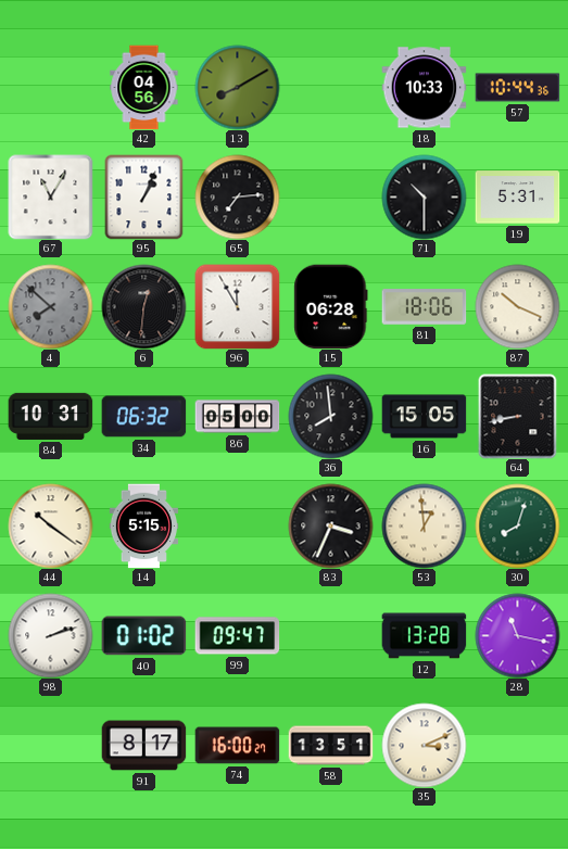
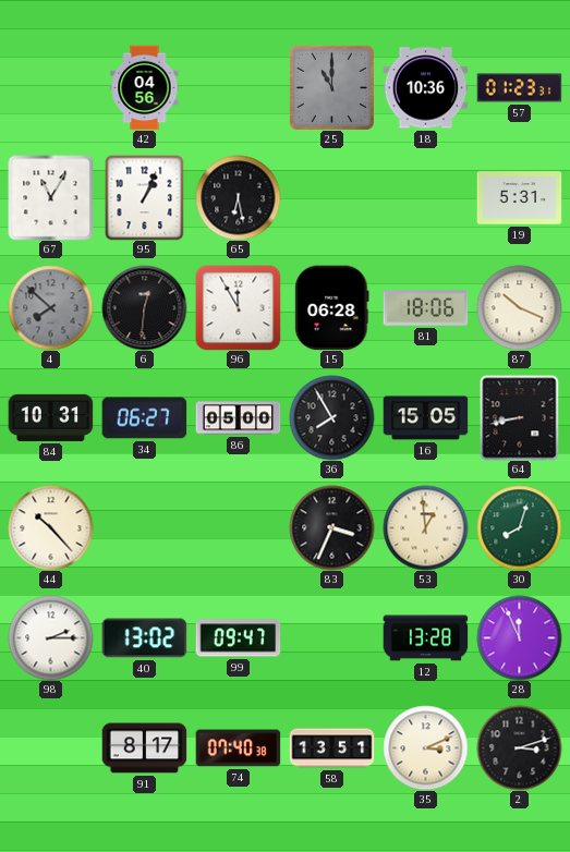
13: 8:10 -> none (237, 87)
25: none -> 11:00 (331, 87)
18: 10:33 -> 10:36 (425, 88)
57: 10:44 -> 01:23 (519, 88)
65: 7:14 -> 6:28 (238, 197)
71: 10:30 -> none (424, 197)
34: 06:32 -> 06:27 (144, 418)
36: 7:59 -> 7:55 (331, 417)
44: 10:21 -> 10:23 (50, 527)
14: 5:15 -> none (144, 525)
98: 2:12 -> 2:15 (50, 637)
40: 01:02 -> 13:02 (144, 638)
28: 11:17 -> 11:56 (519, 637)
74: 16:00 -> 07:40 (238, 748)
2: none -> 3:12 (519, 747)
